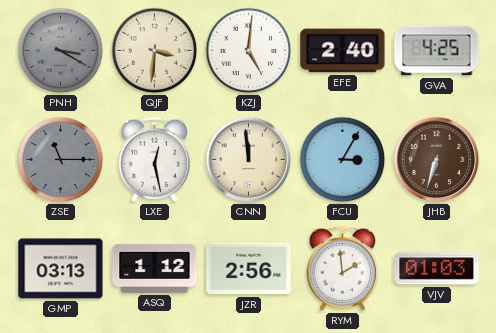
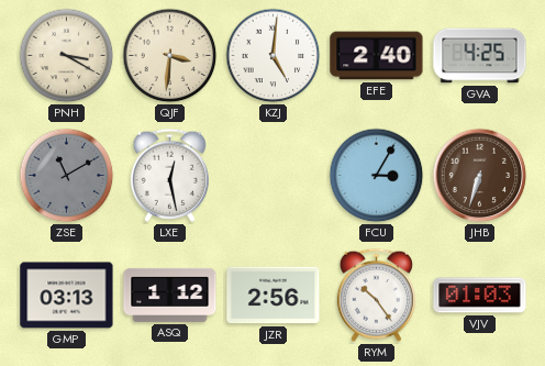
PNH dial: grey -> cream (67, 56)
ZSE: 11:15 -> 11:10 (67, 176)
CNN: 11:59 -> none (249, 160)
RYM: 1:59 -> 10:24 (376, 295)
